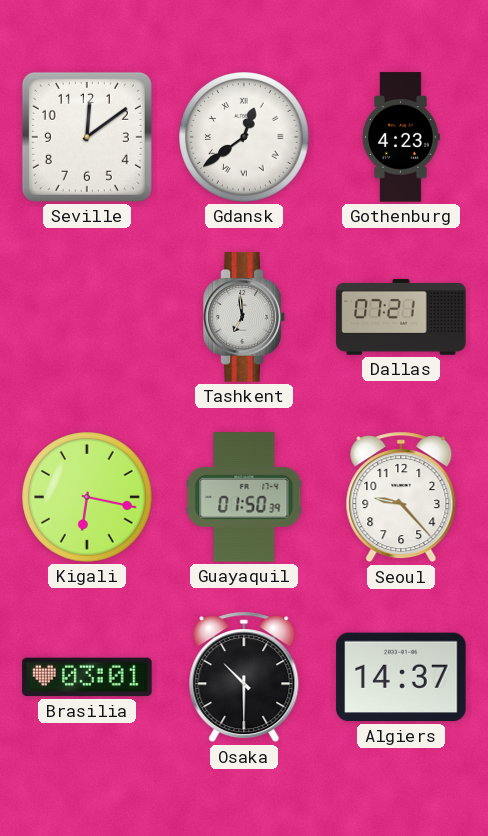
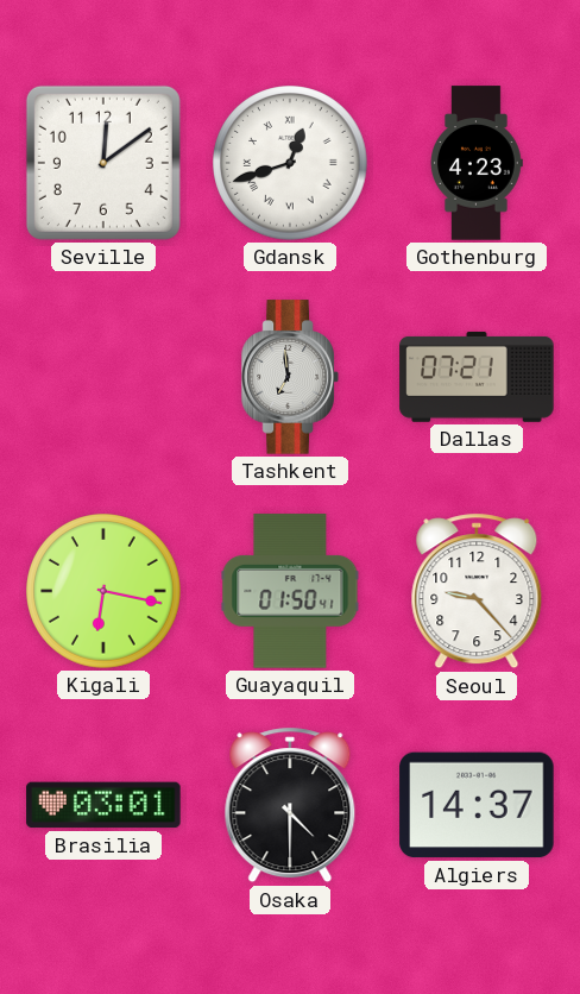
Gdansk: 12:39 -> 12:42 (290, 163)
Guayaquil: 01:50:39 -> 01:50:41 (290, 591)
Osaka: 10:30 -> 4:30 (290, 805)
